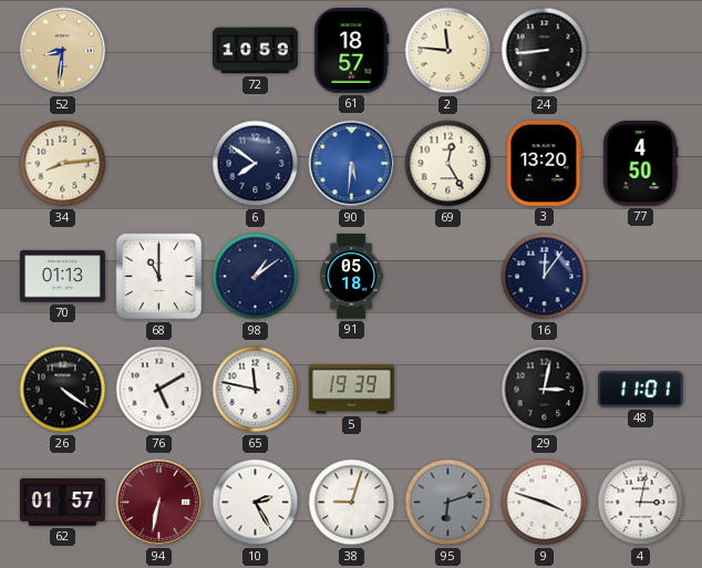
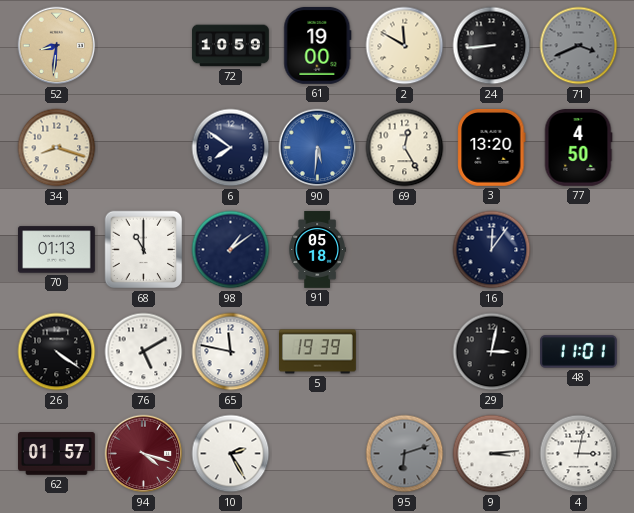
61: 18:57 -> 19:00 (318, 45)
2: 11:46 -> 11:50 (405, 46)
71: none -> 3:41 (579, 46)
34: 8:14 -> 8:18 (57, 148)
94: 6:32 -> 4:18 (144, 454)
38: 9:03 -> none (352, 503)
9: 3:48 -> 3:14 (492, 454)
